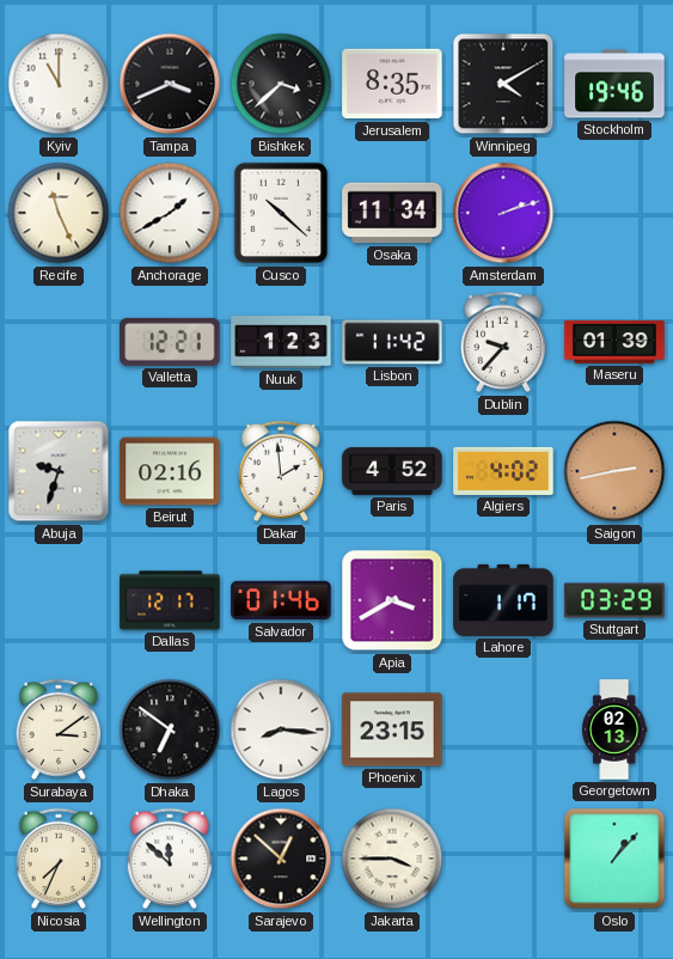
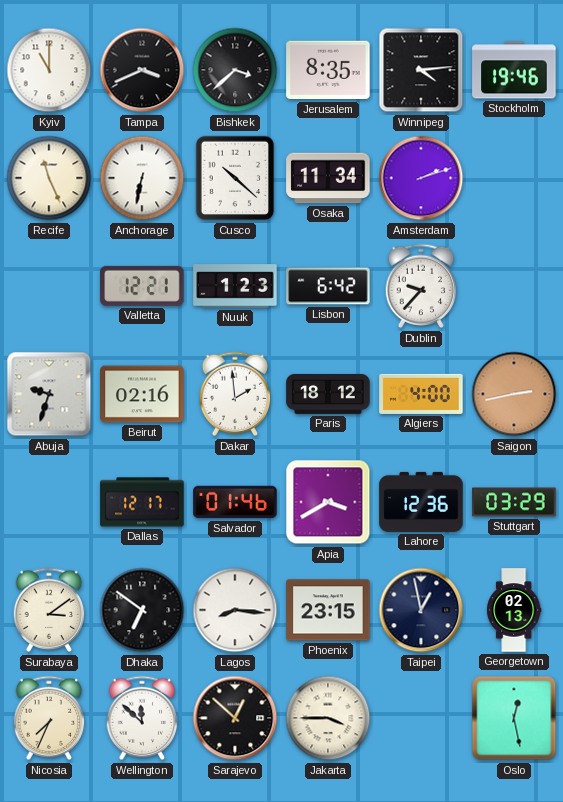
Winnipeg: 4:10 -> 4:14 (421, 70)
Anchorage: 1:40 -> 6:32 (142, 178)
Lisbon: 11:42 -> 6:42 (328, 286)
Maseru: 01:39 -> none (614, 342)
Paris: 4:52 -> 18:12 (328, 394)
Algiers: 4:02 -> 4:00 (421, 394)
Lahore: 1:17 -> 12:36 (421, 502)
Taipei: none -> 12:58 (421, 610)
Oslo: 1:07 -> 12:28 (514, 718)
